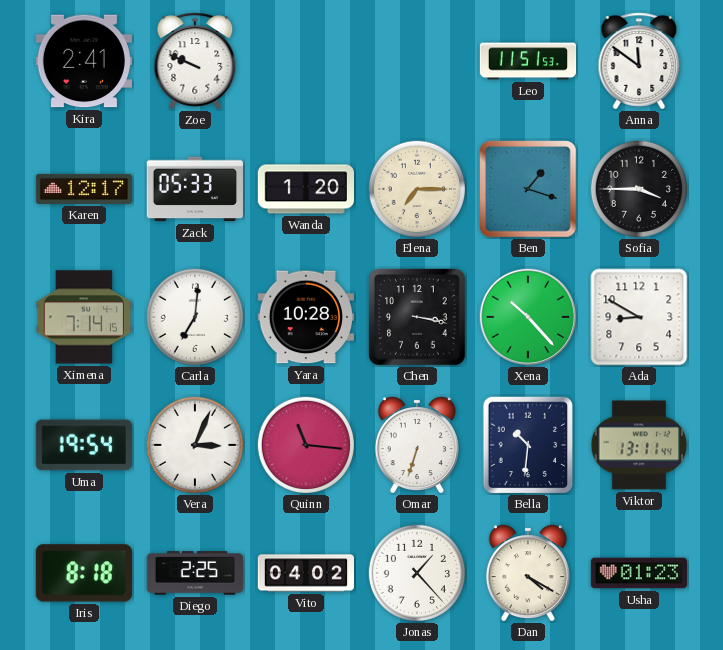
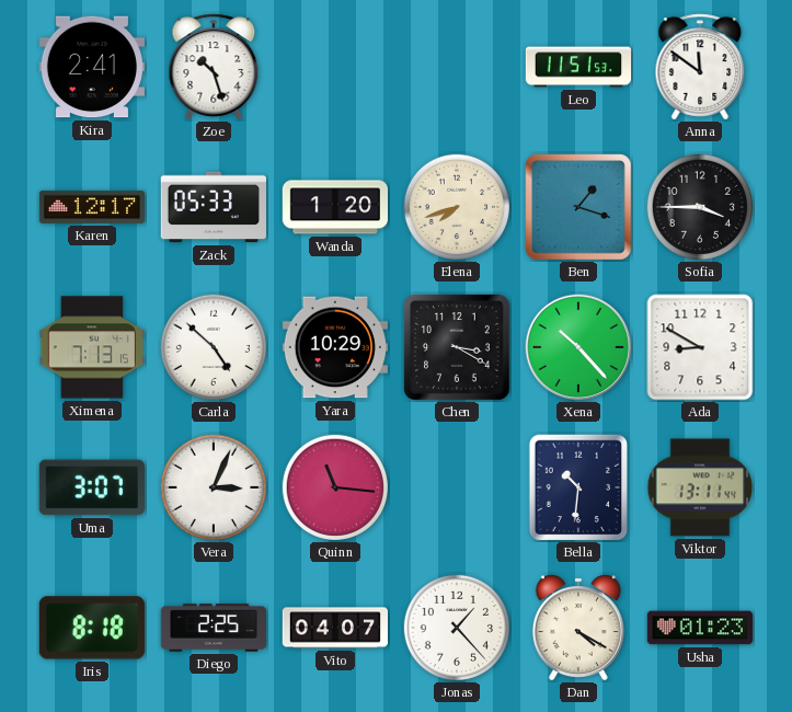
Zoe: 9:49 -> 10:27 (214, 67)
Elena: 7:15 -> 7:42 (456, 206)
Ximena: 7:14 -> 7:13 (91, 347)
Carla: 7:01 -> 4:52 (213, 346)
Yara: 10:28 -> 10:29 (335, 347)
Chen: 3:17 -> 3:20 (457, 347)
Uma: 19:54 -> 3:07 (92, 487)
Omar: 6:33 -> none (417, 445)
Vito: 04:02 -> 04:07 (334, 628)
